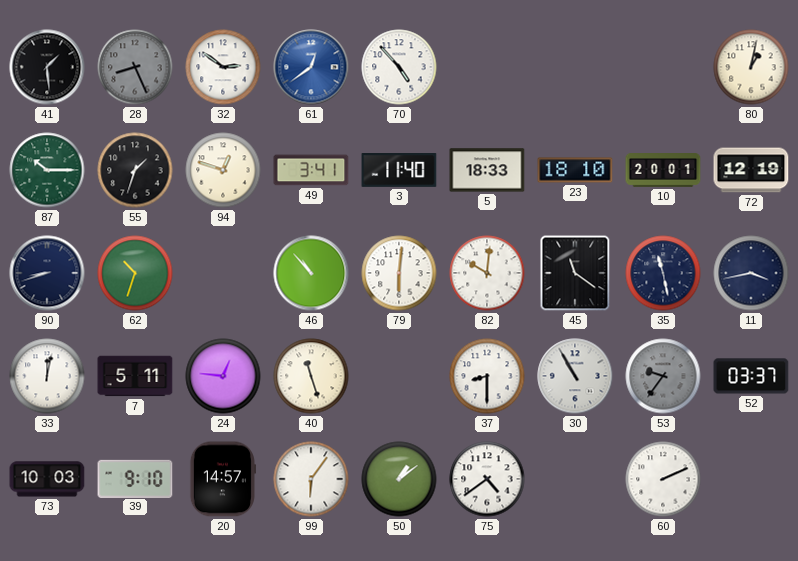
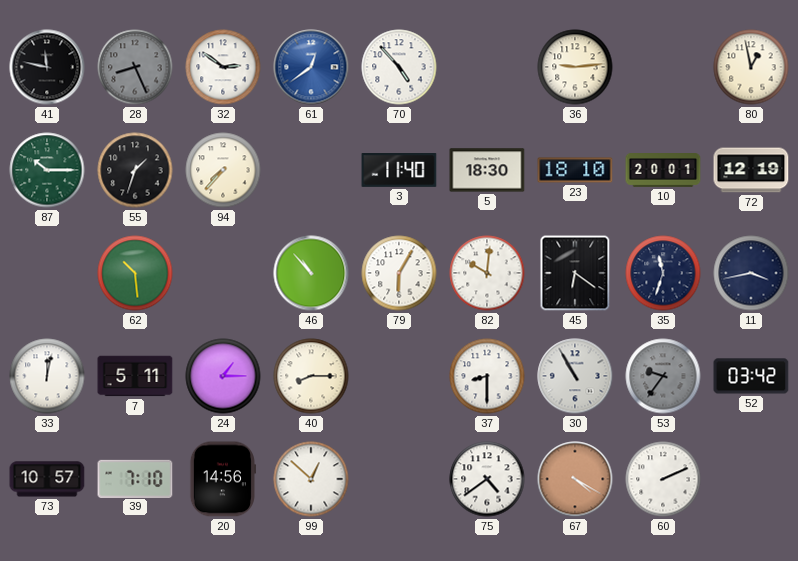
41: 1:29 -> 11:47 (47, 67)
36: none -> 9:14 (575, 67)
80: 1:02 -> 12:58 (751, 67)
94: 12:48 -> 7:37 (223, 170)
49: 3:41 -> none (311, 170)
5: 18:33 -> 18:30 (487, 170)
90: 8:42 -> none (47, 273)
62: 10:33 -> 10:29 (135, 273)
79: 6:01 -> 6:05 (399, 273)
45: 11:21 -> 6:21 (575, 273)
35: 11:28 -> 11:33 (663, 273)
24: 12:46 -> 1:15 (223, 376)
40: 11:27 -> 8:15 (311, 376)
52: 03:37 -> 03:42 (751, 376)
73: 10:03 -> 10:57 (47, 479)
39: 9:10 -> 7:10 (135, 478)
20: 14:57 -> 14:56 (222, 479)
99: 6:06 -> 12:52 (311, 479)
50: 1:09 -> none (399, 479)
67: none -> 4:20 (575, 479)
